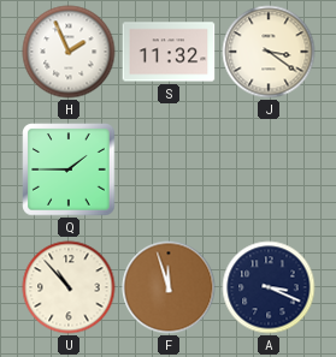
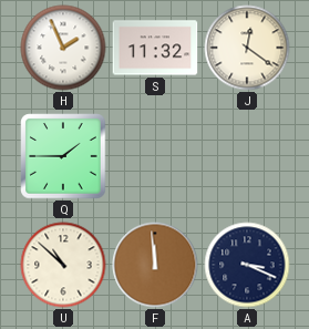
J: 3:21 -> 12:21 (247, 48)
U: 10:53 -> 10:52 (63, 265)
F: 11:57 -> 11:59 (155, 265)
